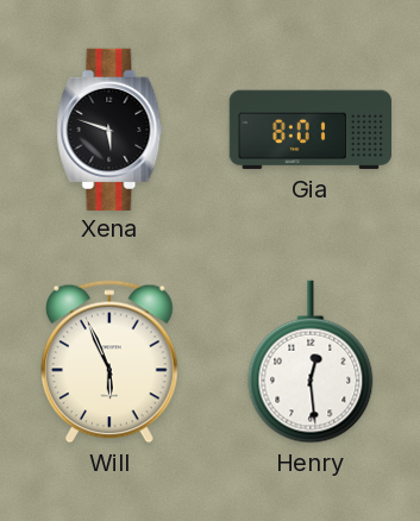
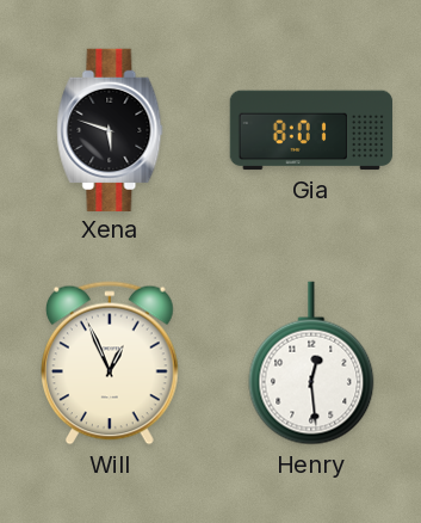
Will: 5:56 -> 12:56 (111, 363)
